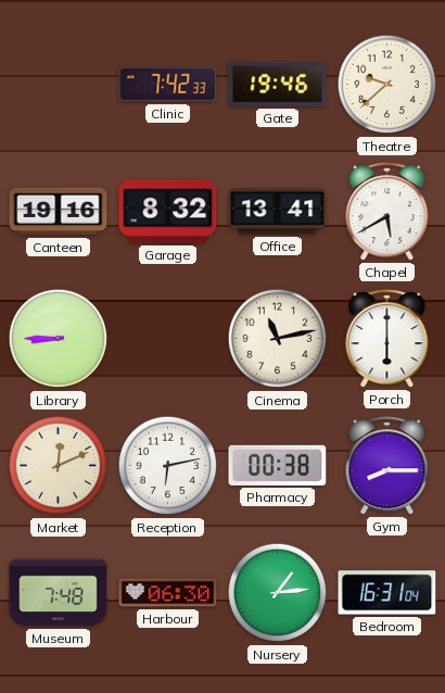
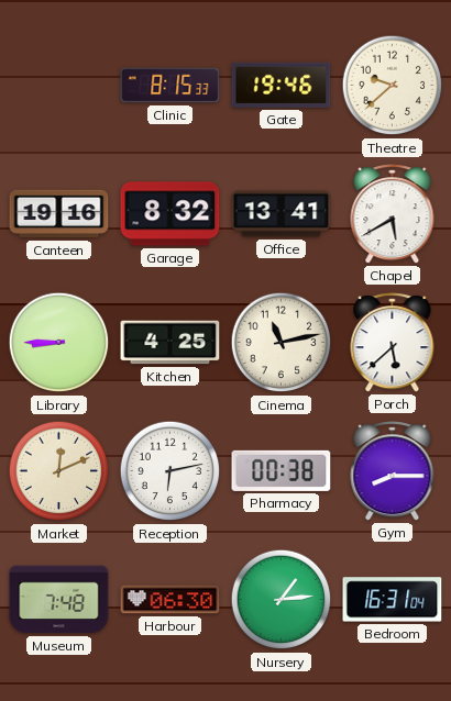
Clinic: 7:42 -> 8:15 (170, 86)
Kitchen: none -> 4:25 (170, 343)
Porch: 6:00 -> 5:38 (393, 343)
